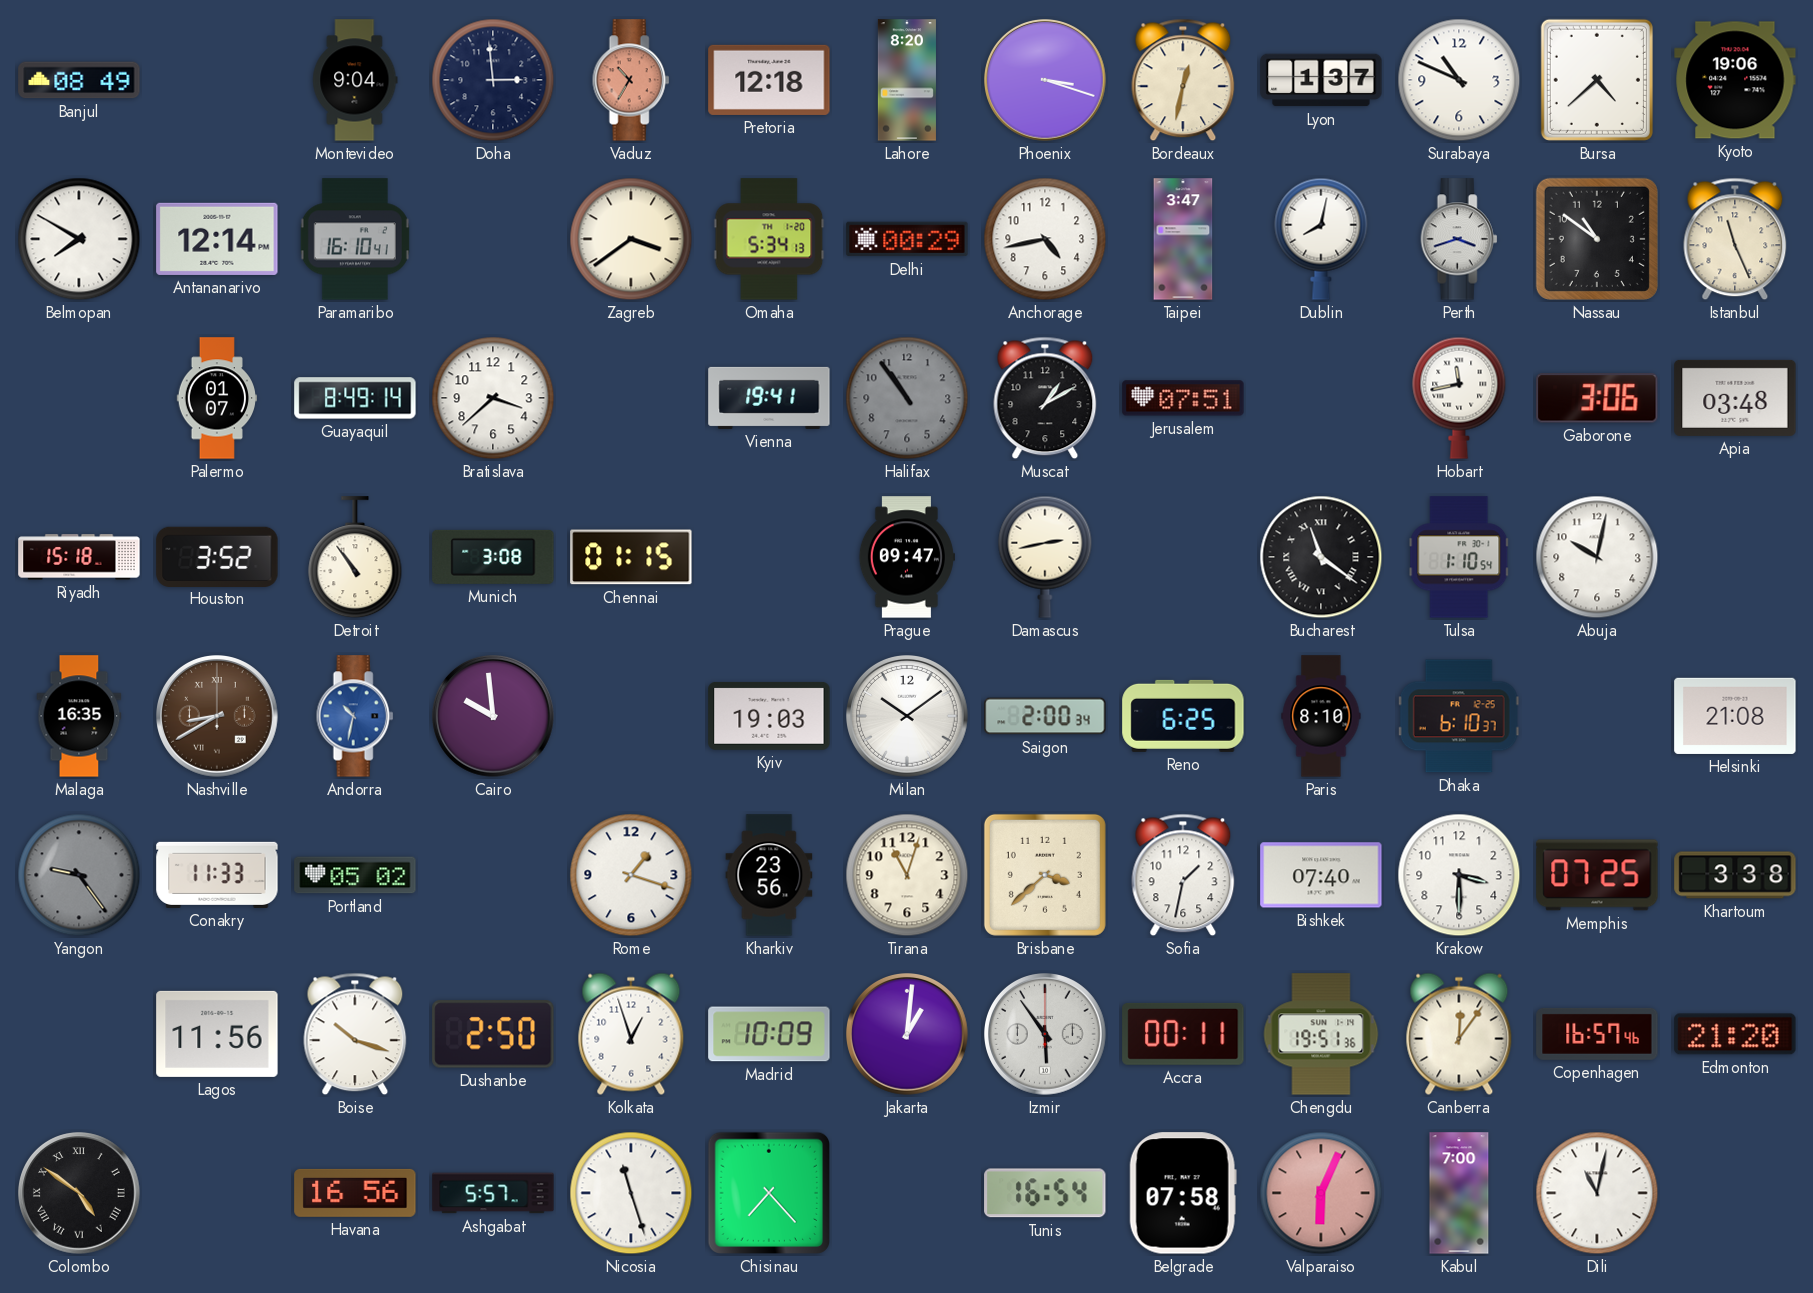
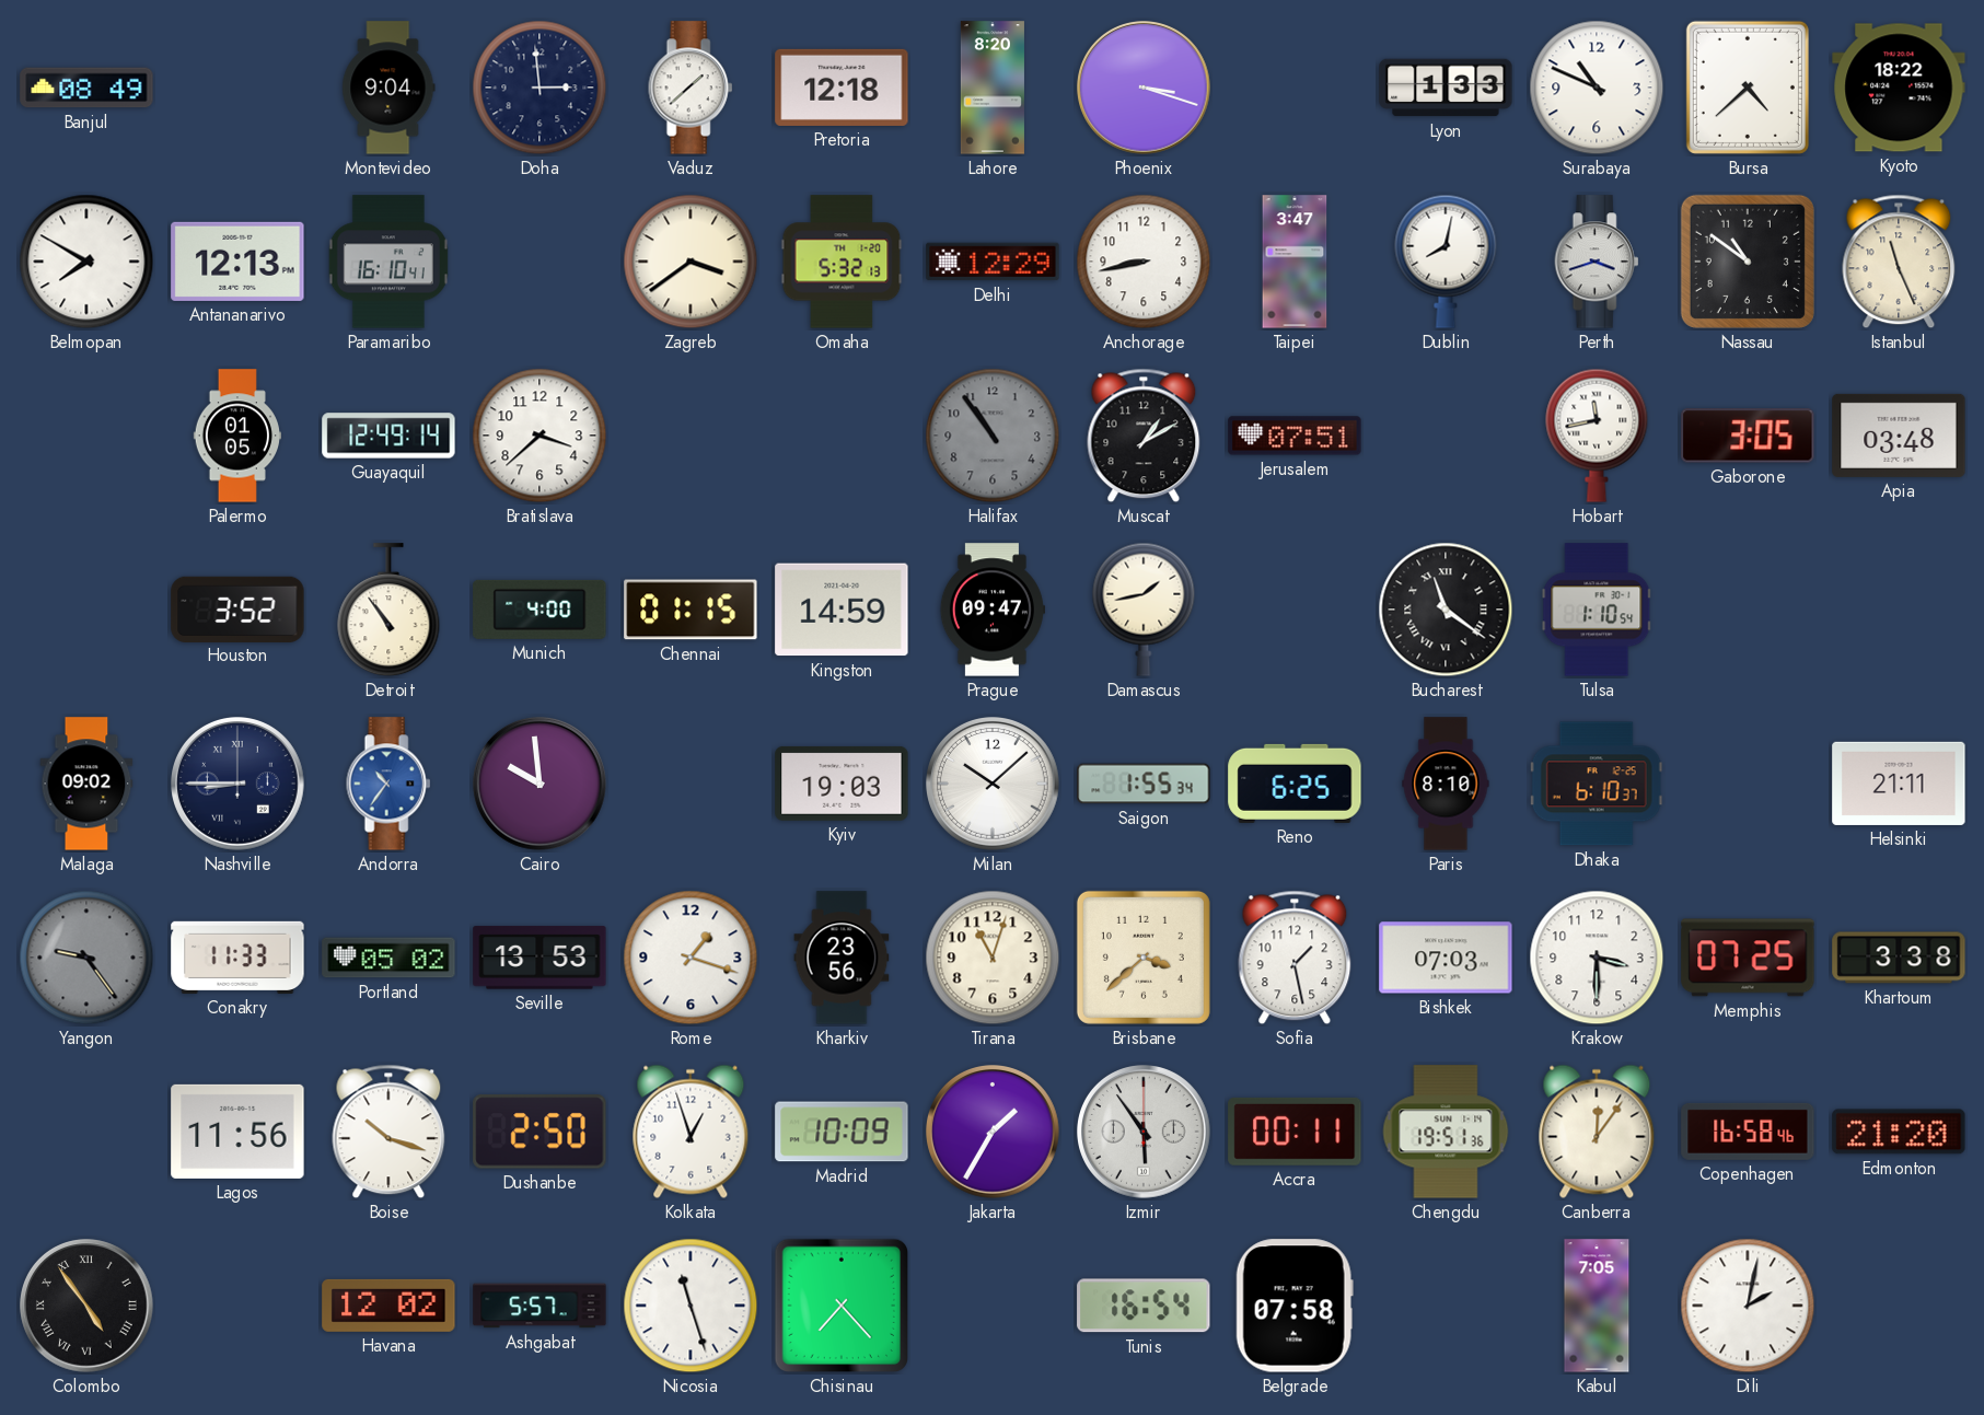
Vaduz: 10:35 -> 1:38 (691, 88)
Vaduz dial: salmon -> white (691, 88)
Bordeaux: 12:32 -> none (1183, 80)
Lyon: 1:37 -> 1:33 (1446, 88)
Kyoto: 19:06 -> 18:22 (1899, 88)
Antananarivo: 12:14 -> 12:13 (237, 262)
Omaha: 5:34 -> 5:32 (842, 262)
Delhi: 00:29 -> 12:29 (993, 262)
Anchorage: 4:43 -> 8:43 (1144, 262)
Palermo: 01:07 -> 01:05 (236, 436)
Guayaquil: 8:49 -> 12:49 (388, 436)
Vienna: 19:41 -> none (769, 398)
Gaborone: 3:06 -> 3:05 (1748, 436)
Riyadh: 15:18 -> none (79, 557)
Munich: 3:08 -> 4:00 (539, 610)
Kingston: none -> 14:59 (842, 610)
Damascus: 2:43 -> 1:43 (1144, 610)
Abuja: 10:02 -> none (1597, 557)
Malaga: 16:35 -> 09:02 (86, 784)
Nashville: 8:40 -> 8:45 (239, 785)
Nashville dial: brown -> navy (239, 785)
Andorra: 10:32 -> 10:36 (388, 784)
Milan: 10:09 -> 10:08 (994, 785)
Saigon: 2:00 -> 1:55 (1144, 784)
Helsinki: 21:08 -> 21:11 (1899, 784)
Seville: none -> 13:53 (539, 958)
Sofia: 1:32 -> 1:28 (1295, 958)
Bishkek: 07:40 -> 07:03 (1446, 958)
Jakarta: 1:01 -> 1:35 (994, 1133)
Copenhagen: 16:57 -> 16:58 (1748, 1132)
Colombo: 4:51 -> 4:54 (88, 1307)
Havana: 16:56 -> 12:02 (388, 1306)
Valparaiso: 6:04 -> none (1321, 1193)
Kabul: 7:00 -> 7:05 (1597, 1306)
Dili: 11:02 -> 2:02 (1748, 1306)
